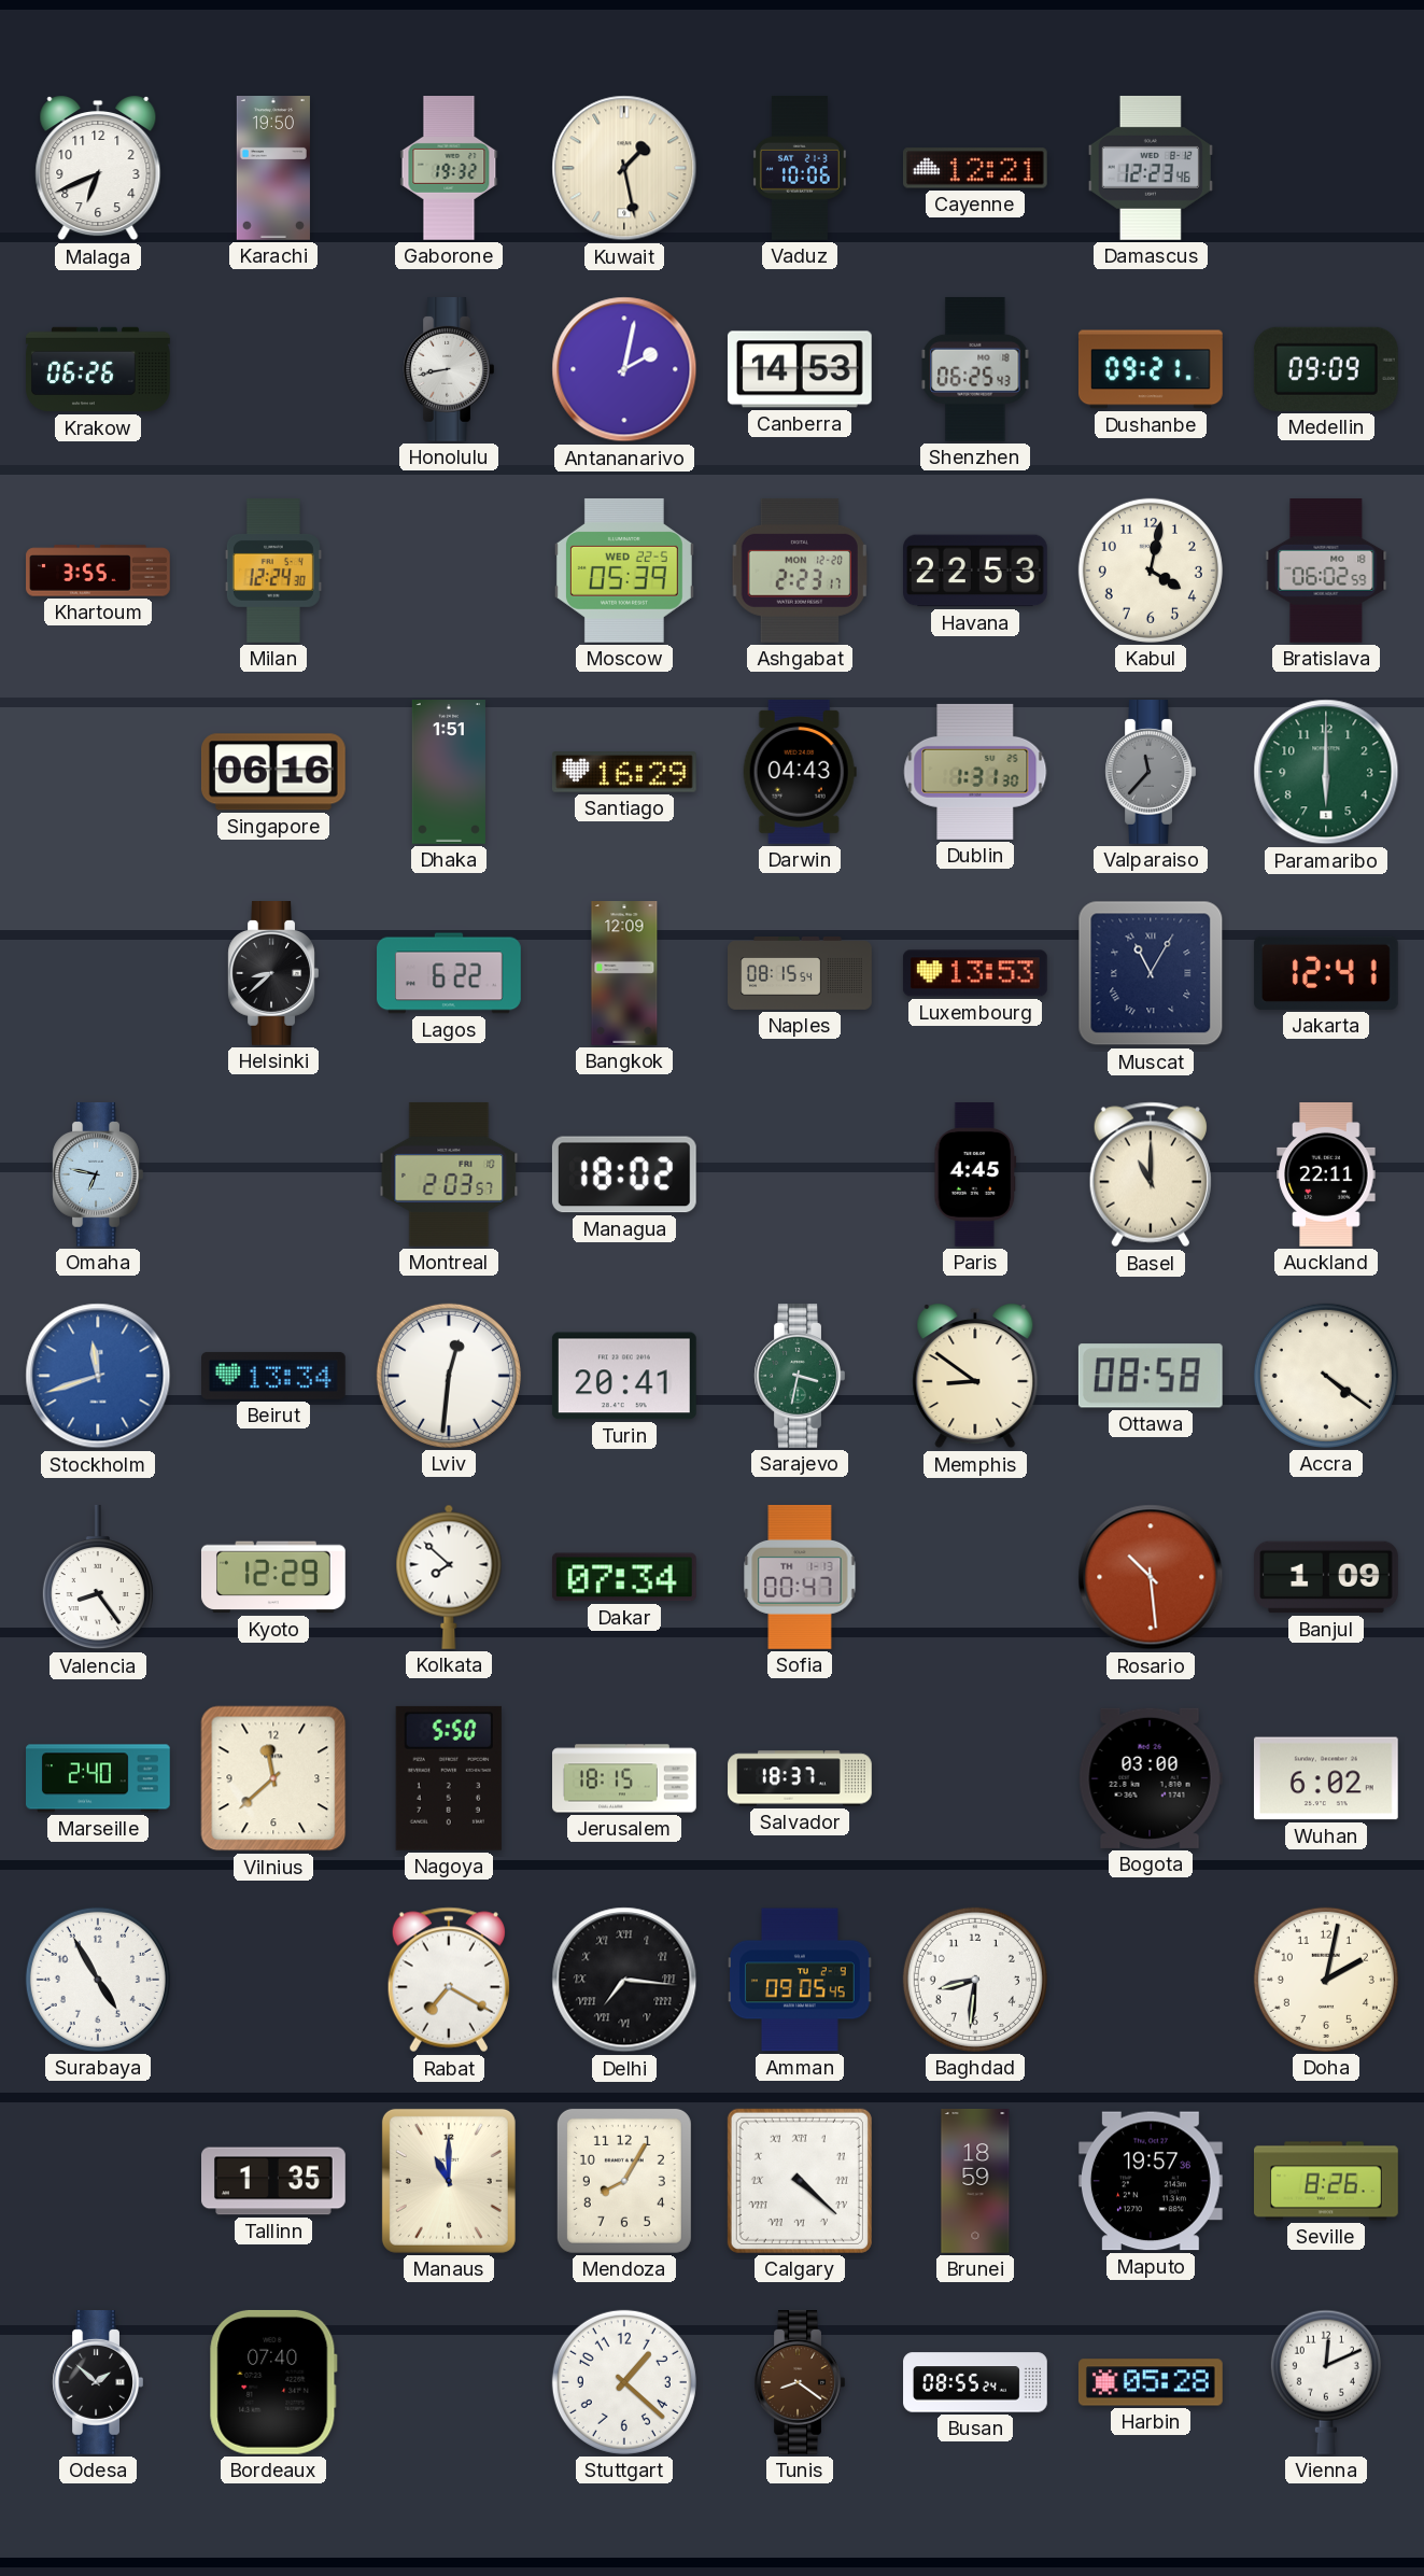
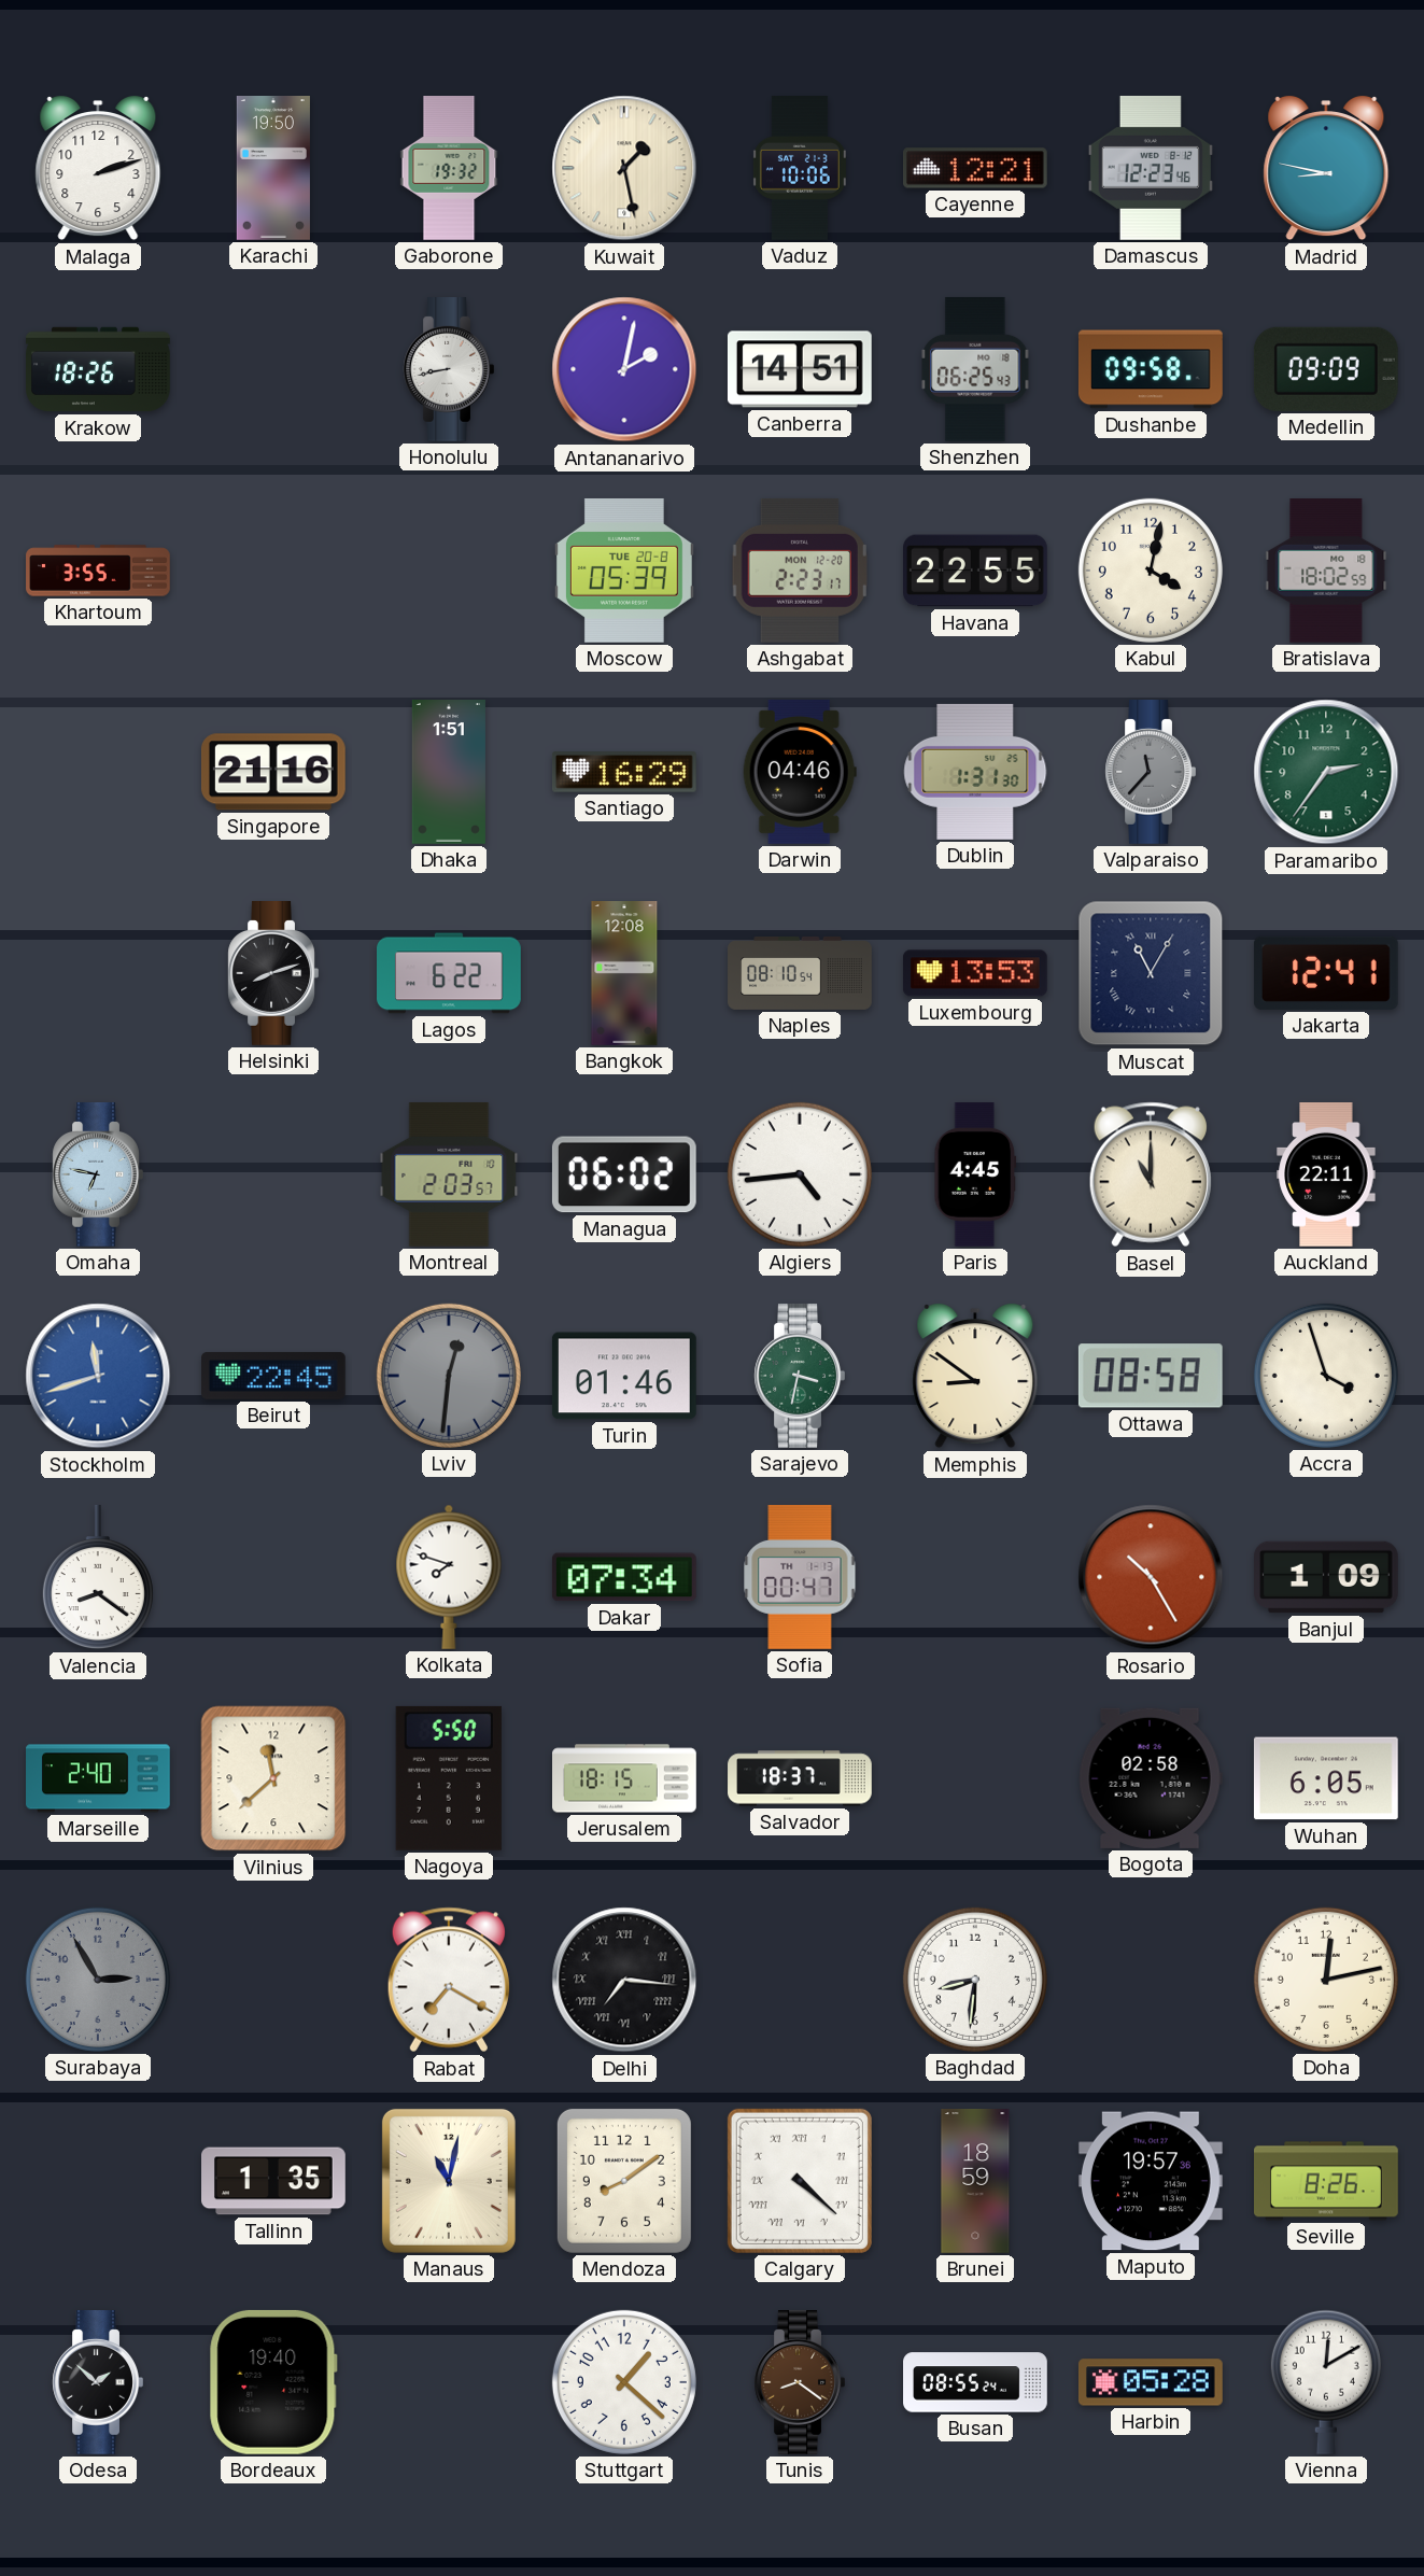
Malaga: 6:41 -> 2:12 (98, 168)
Madrid: none -> 8:47 (1326, 168)
Krakow: 06:26 -> 18:26 (98, 369)
Canberra: 14:53 -> 14:51 (800, 369)
Dushanbe: 09:21 -> 09:58 (1151, 369)
Milan: 12:24 -> none (273, 572)
Moscow date: WED 22-5 -> TUE 20-8 (624, 571)
Havana: 22:53 -> 22:55 (976, 571)
Bratislava: 06:02 -> 18:02 (1326, 572)
Singapore: 06:16 -> 21:16 (273, 772)
Darwin: 04:43 -> 04:46 (800, 773)
Paramaribo: 6:00 -> 2:36 (1326, 772)
Helsinki: 8:38 -> 8:12 (273, 974)
Bangkok: 12:09 -> 12:08 (624, 973)
Naples: 08:15 -> 08:10 (800, 974)
Managua: 18:02 -> 06:02 (624, 1174)
Algiers: none -> 4:44 (800, 1174)
Beirut: 13:34 -> 22:45 (274, 1376)
Lviv dial: white -> grey (449, 1376)
Turin: 20:41 -> 01:46 (624, 1376)
Accra: 4:21 -> 3:57 (1326, 1376)
Valencia: 8:24 -> 8:21 (98, 1577)
Kyoto: 12:29 -> none (273, 1577)
Kolkata: 7:52 -> 7:48 (449, 1577)
Rosario: 10:29 -> 10:25 (1151, 1577)
Bogota: 03:00 -> 02:58 (1151, 1778)
Wuhan: 6:02 -> 6:05 (1326, 1778)
Surabaya: 4:55 -> 2:55 (98, 1980)
Surabaya dial: white -> grey (98, 1980)
Amman: 09:05 -> none (801, 1980)
Doha: 2:02 -> 12:13 (1326, 1980)
Manaus: 11:00 -> 11:02 (449, 2181)
Mendoza: 8:05 -> 8:09 (624, 2181)
Bordeaux: 07:40 -> 19:40 (273, 2382)
Vienna: 12:11 -> 12:10 (1326, 2382)
